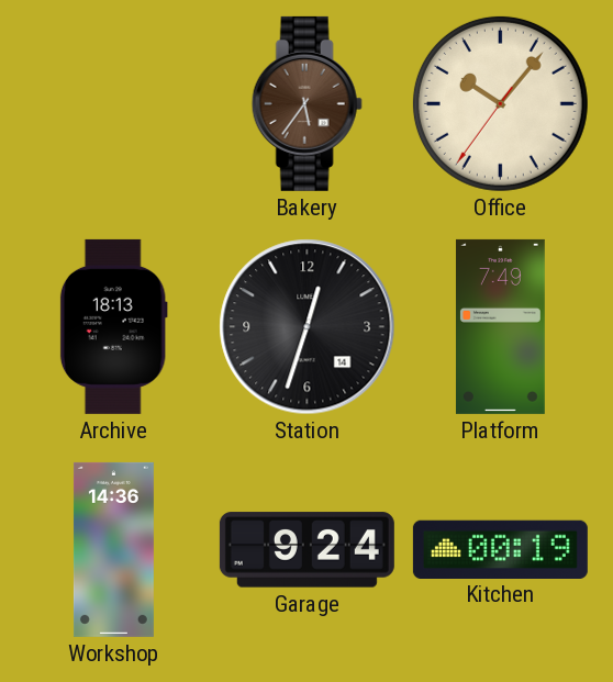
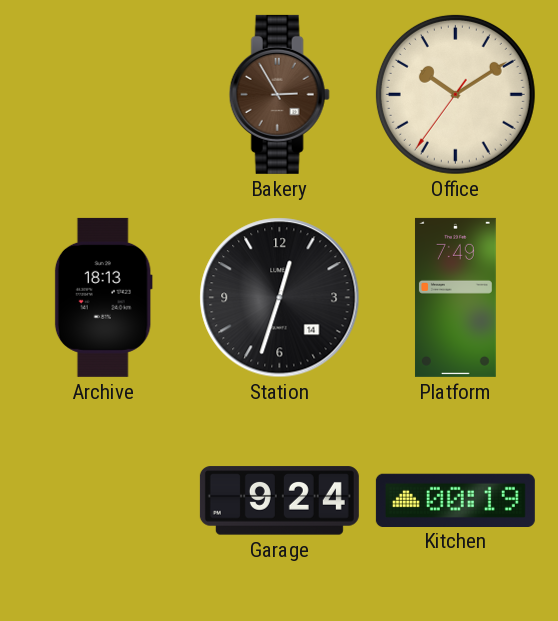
Bakery: 5:36 -> 2:55 (279, 94)
Office: 10:06 -> 10:09 (455, 94)
Workshop: 14:36 -> none (113, 549)
